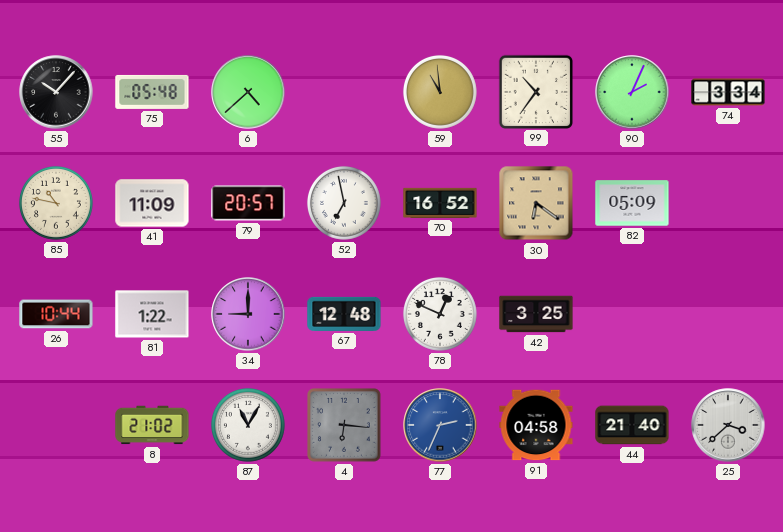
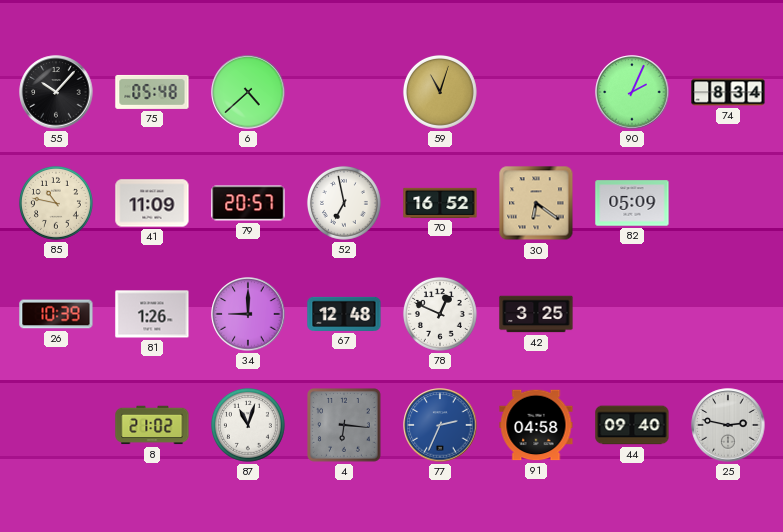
59: 10:59 -> 11:03 (440, 92)
99: 10:36 -> none (535, 91)
74: 3:34 -> 8:34 (728, 92)
26: 10:44 -> 10:39 (56, 314)
81: 1:22 -> 1:26 (152, 314)
87: 11:05 -> 11:03 (248, 425)
44: 21:40 -> 09:40 (632, 425)
25: 3:38 -> 2:47 (728, 425)
